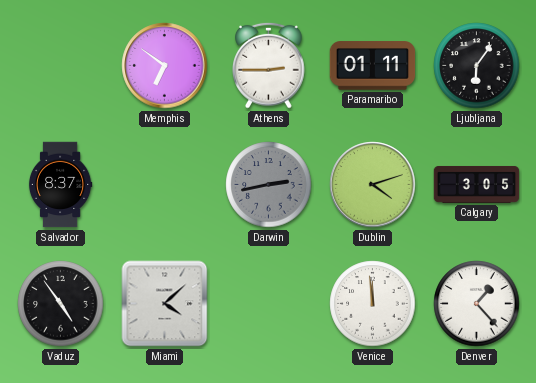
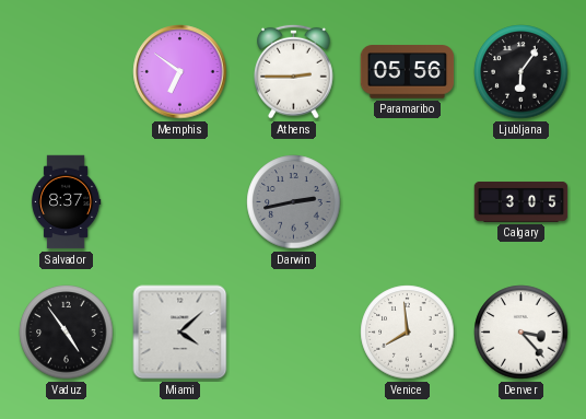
Paramaribo: 01:11 -> 05:56 (408, 72)
Dublin: 4:12 -> none (373, 185)
Venice: 11:59 -> 7:59 (408, 333)
Denver: 1:23 -> 3:23 (521, 333)
